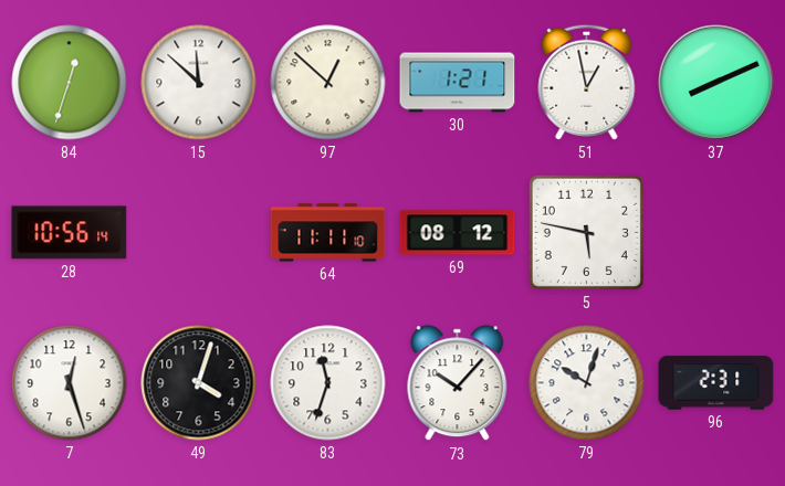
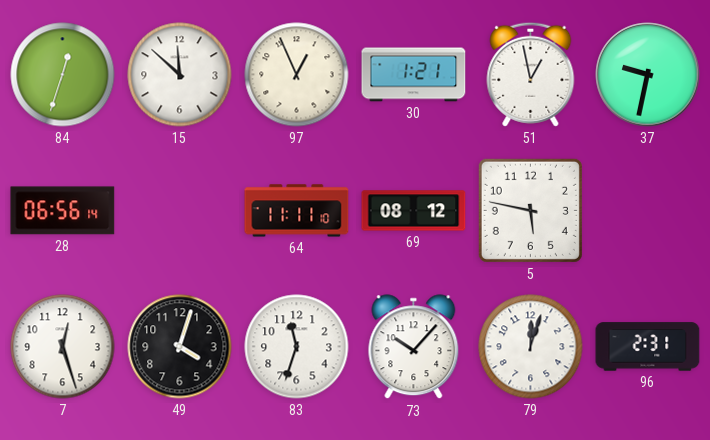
97: 12:52 -> 12:56 (297, 75)
37: 8:11 -> 9:32 (648, 75)
28: 10:56 -> 06:56 (63, 211)
79: 10:03 -> 12:03 (531, 347)
